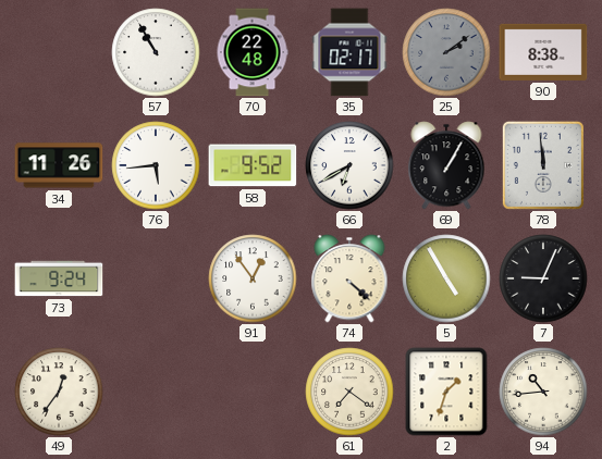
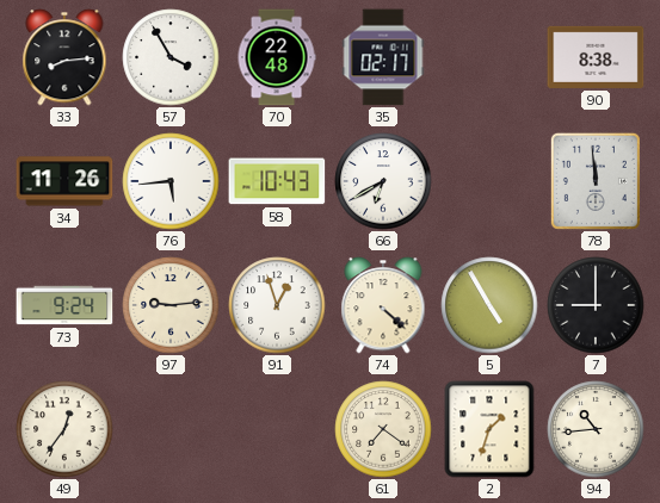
33: none -> 8:14 (64, 57)
57: 10:55 -> 3:55 (171, 57)
25: 2:09 -> none (446, 52)
58: 9:52 -> 10:43 (277, 181)
69: 1:05 -> none (446, 165)
97: none -> 9:14 (171, 305)
91: 12:54 -> 12:57 (277, 305)
7: 9:04 -> 9:00 (596, 305)
